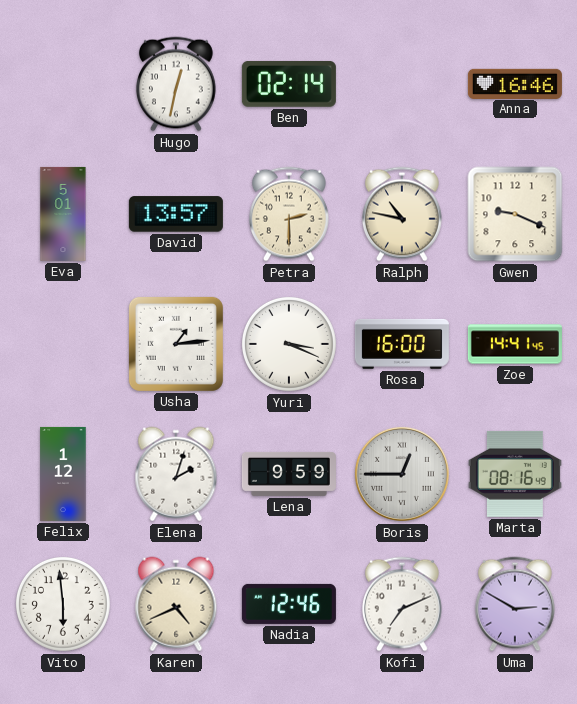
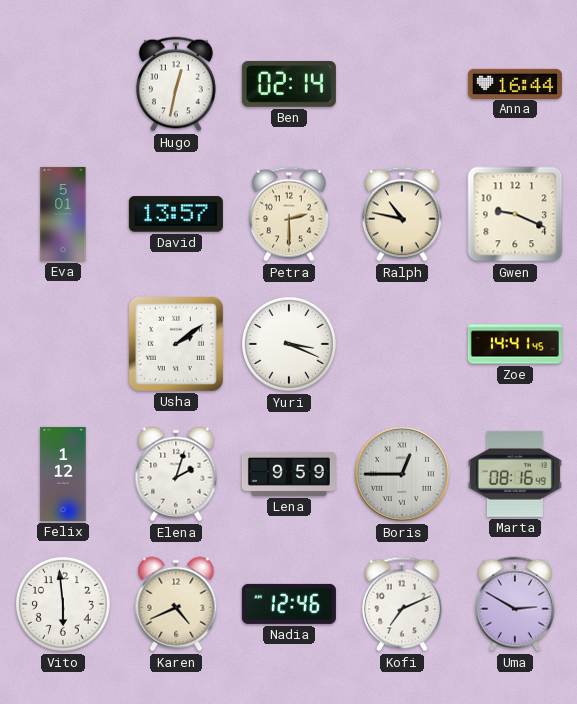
Anna: 16:46 -> 16:44 (515, 83)
Usha: 1:14 -> 2:09 (176, 344)
Rosa: 16:00 -> none (402, 344)
